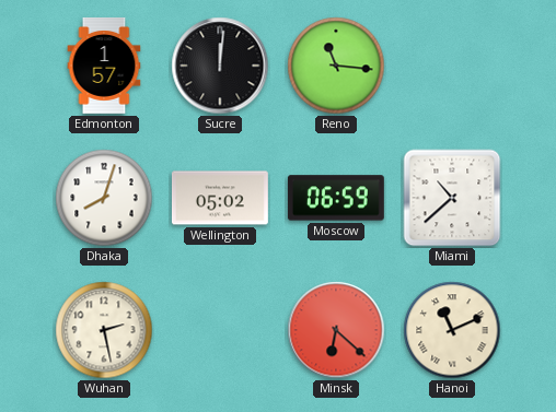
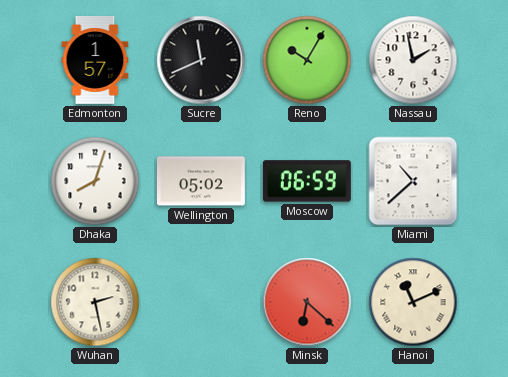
Sucre: 12:01 -> 11:41 (201, 60)
Reno: 11:16 -> 10:05 (307, 60)
Nassau: none -> 1:58 (413, 60)
